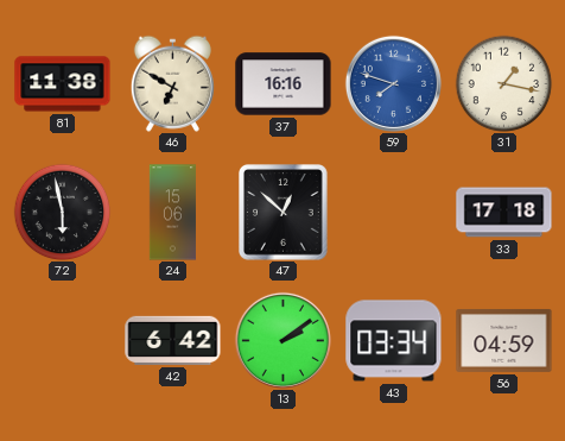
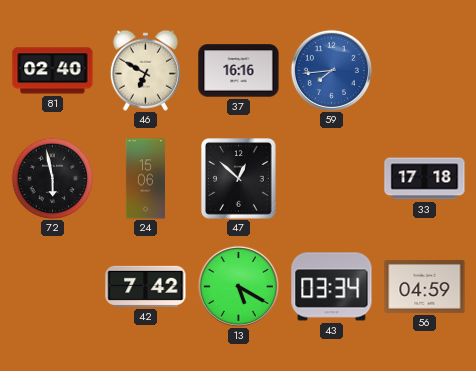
81: 11:38 -> 02:40 (53, 71)
59: 7:48 -> 7:44 (331, 70)
31: 1:17 -> none (503, 83)
42: 6:42 -> 7:42 (146, 286)
13: 2:09 -> 5:20 (238, 286)
